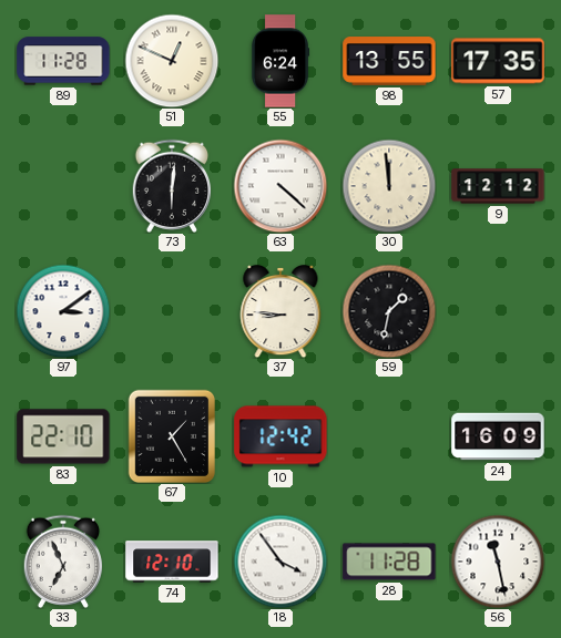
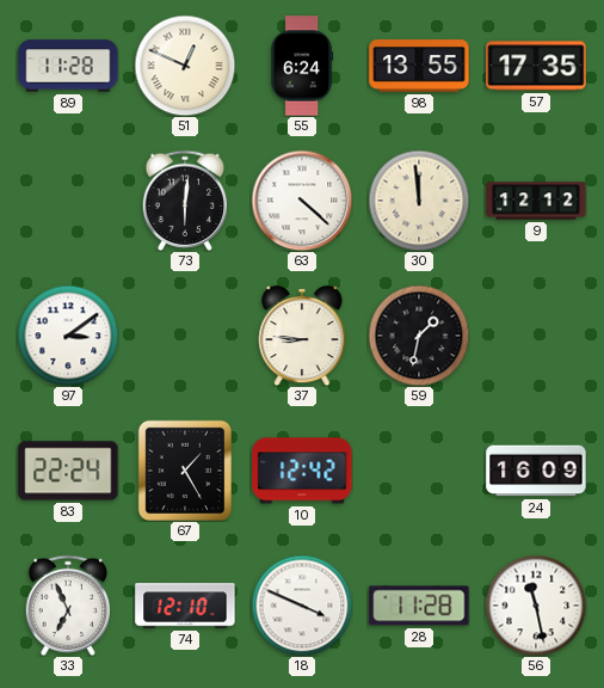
83: 22:10 -> 22:24 (68, 471)
18: 3:54 -> 3:49 (302, 606)
